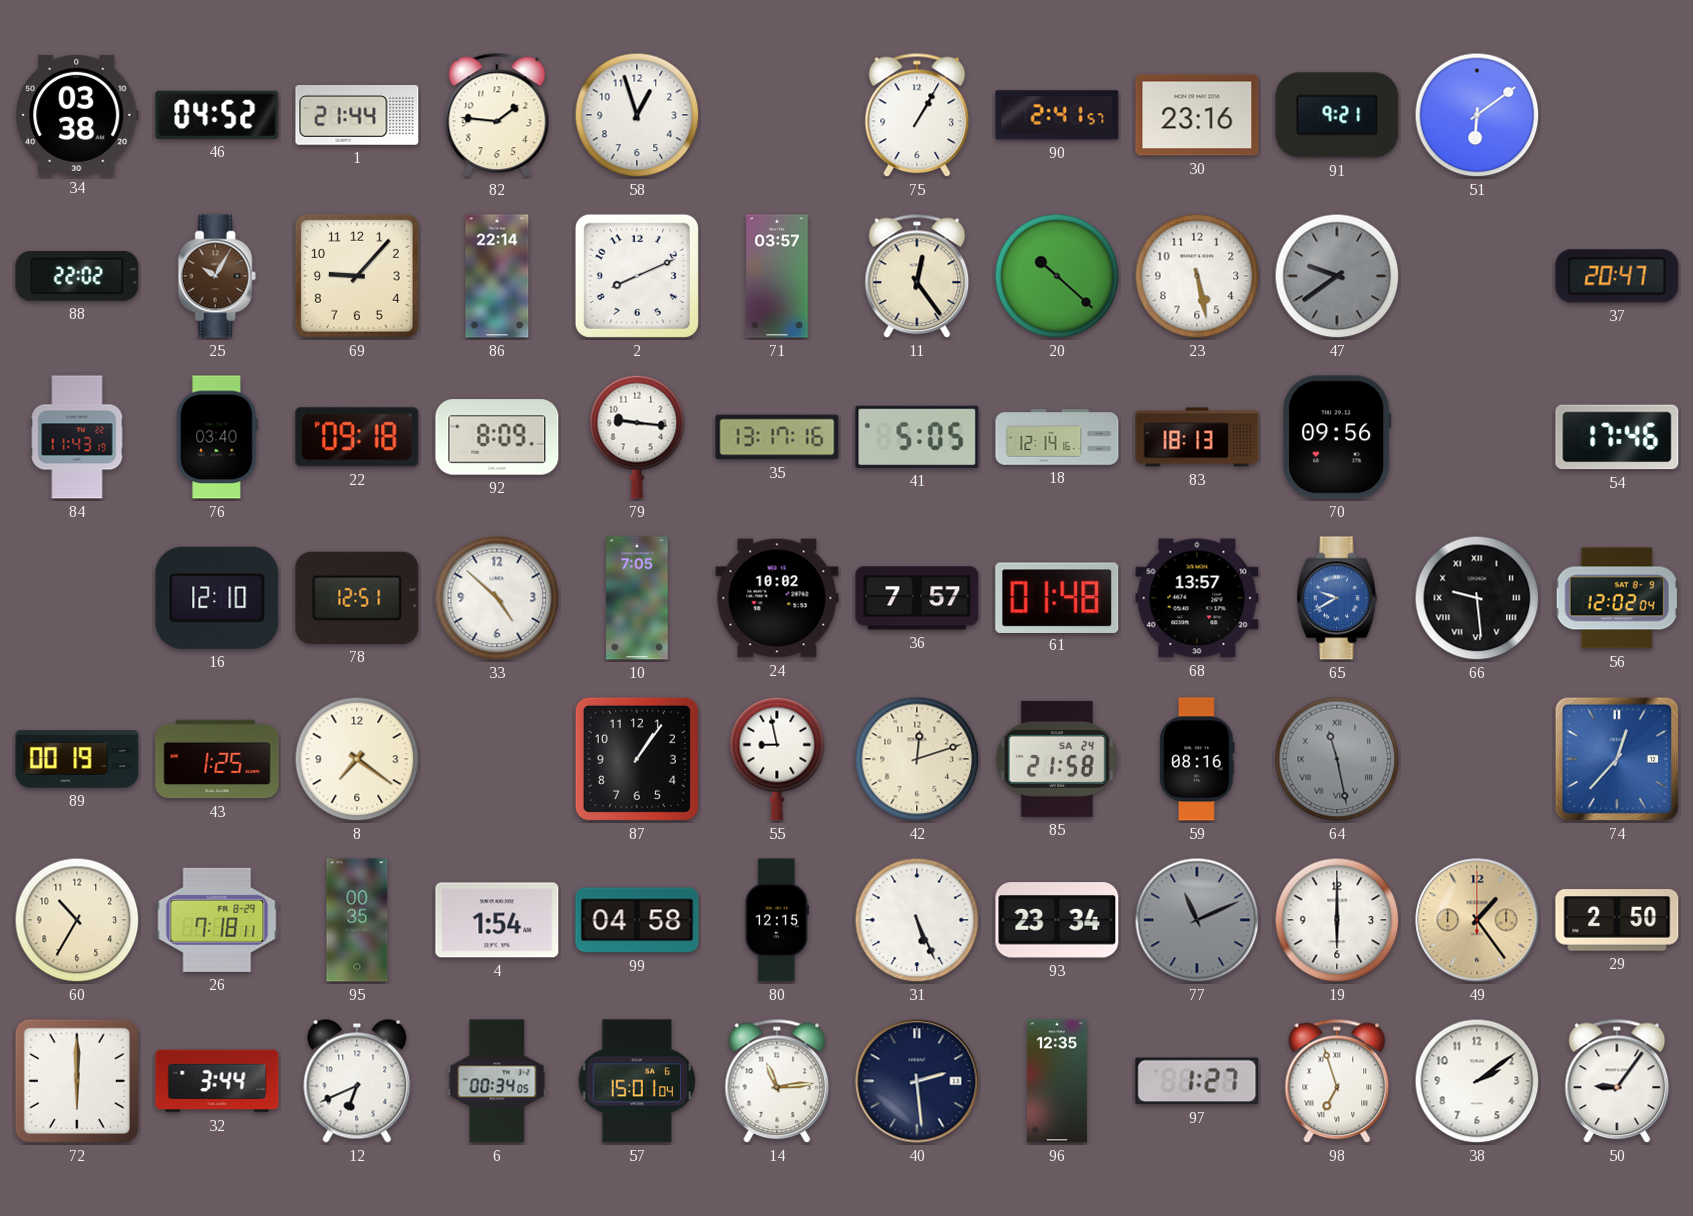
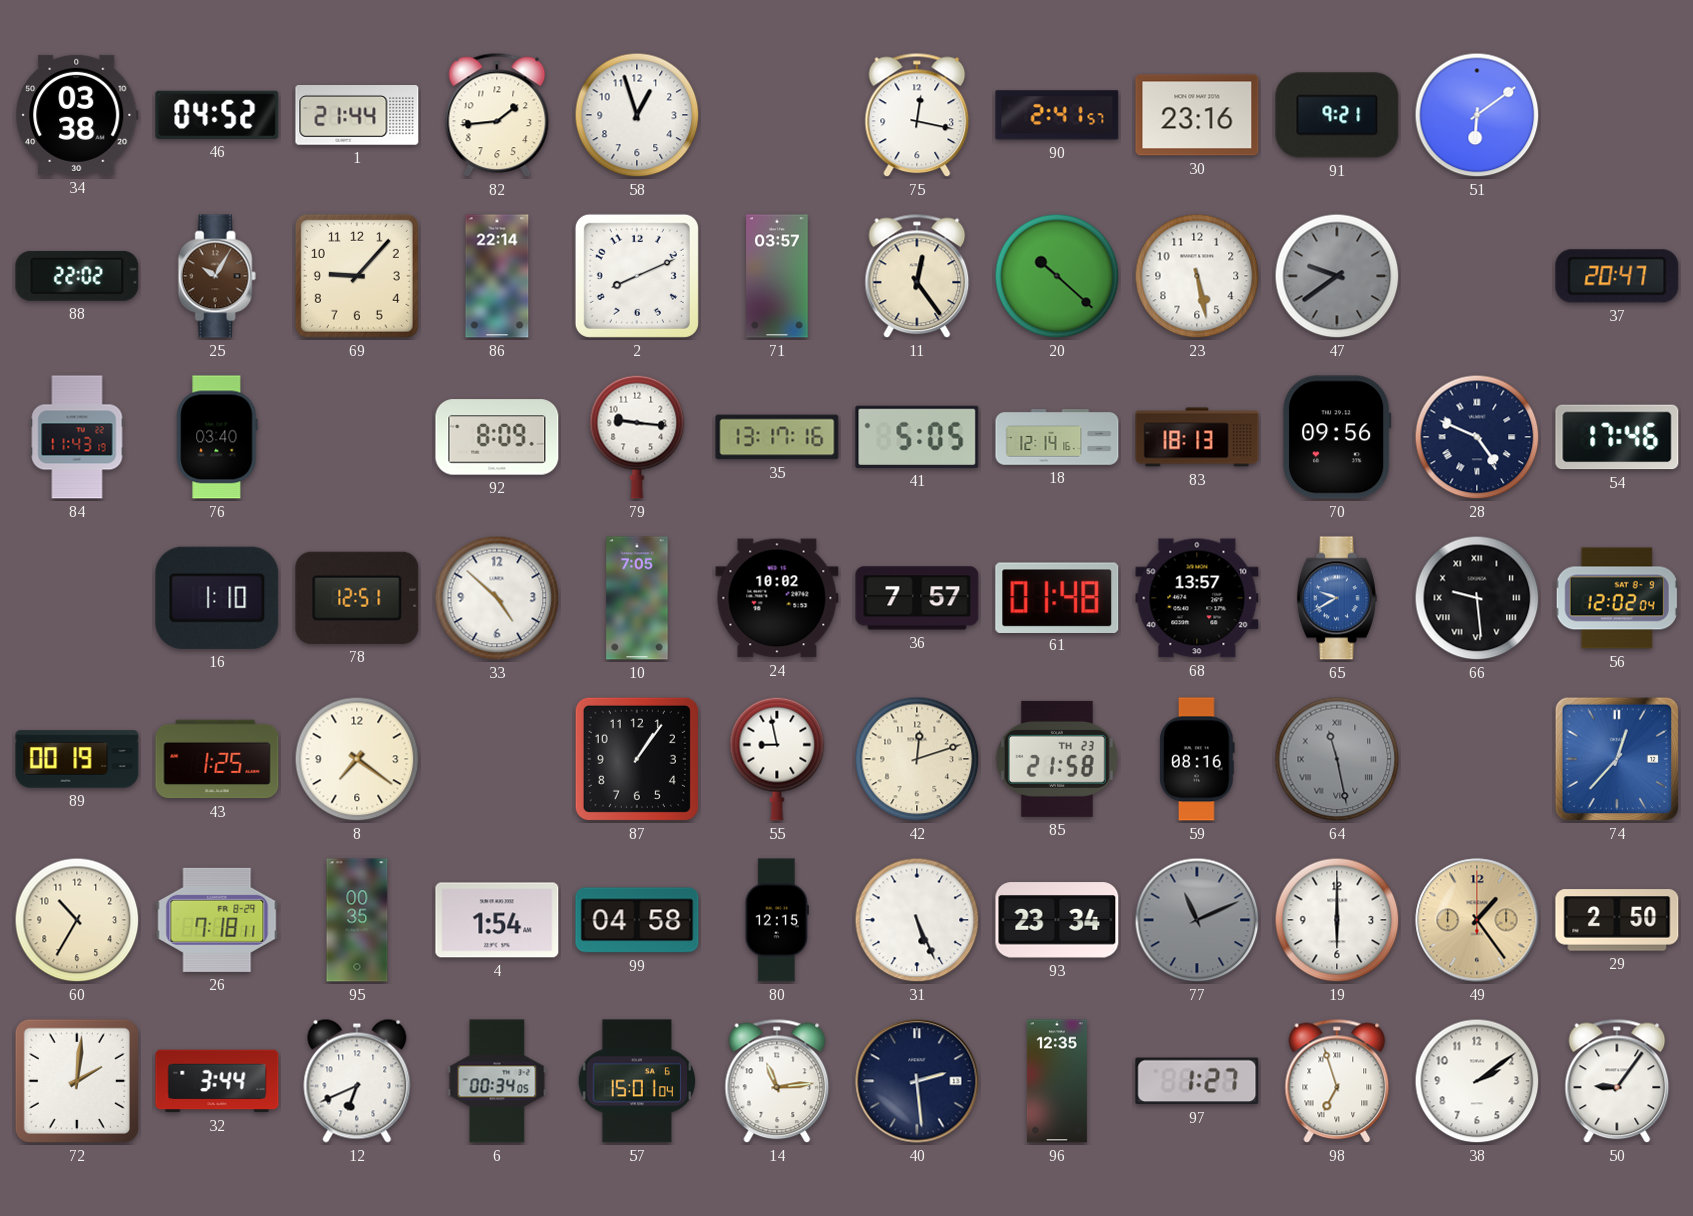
82: 1:46 -> 1:44 (497, 115)
75: 1:05 -> 12:17 (917, 115)
22: 09:18 -> none (357, 437)
28: none -> 4:49 (1477, 437)
16: 12:10 -> 1:10 (217, 598)
85 date: SA 24 -> TH 23 (1057, 759)
72: 6:00 -> 2:01 (77, 1081)
